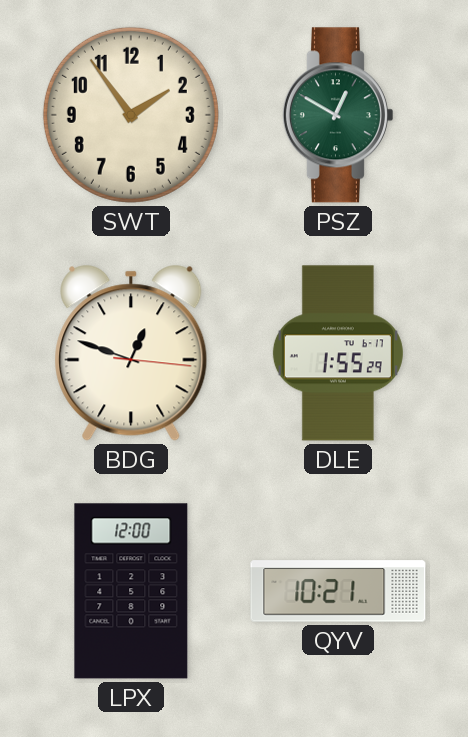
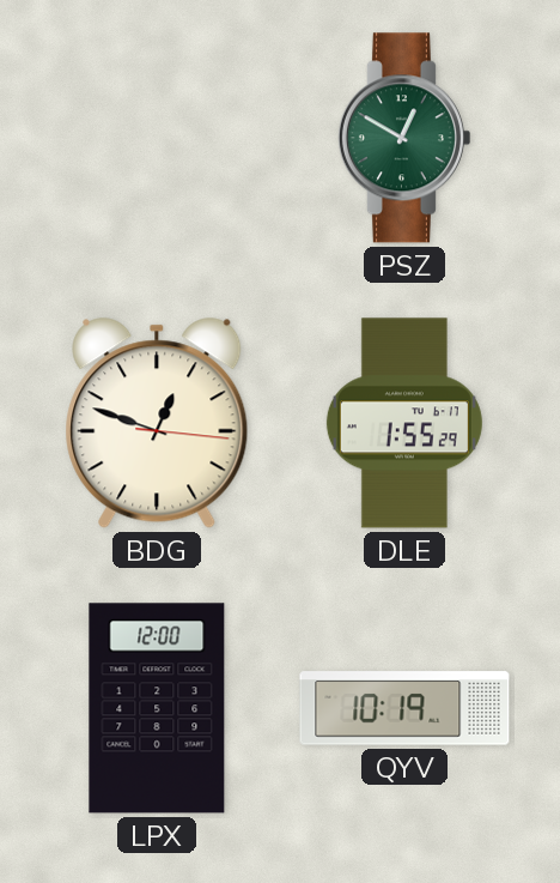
SWT: 1:54 -> none (131, 115)
QYV: 10:21 -> 10:19 (404, 708)
